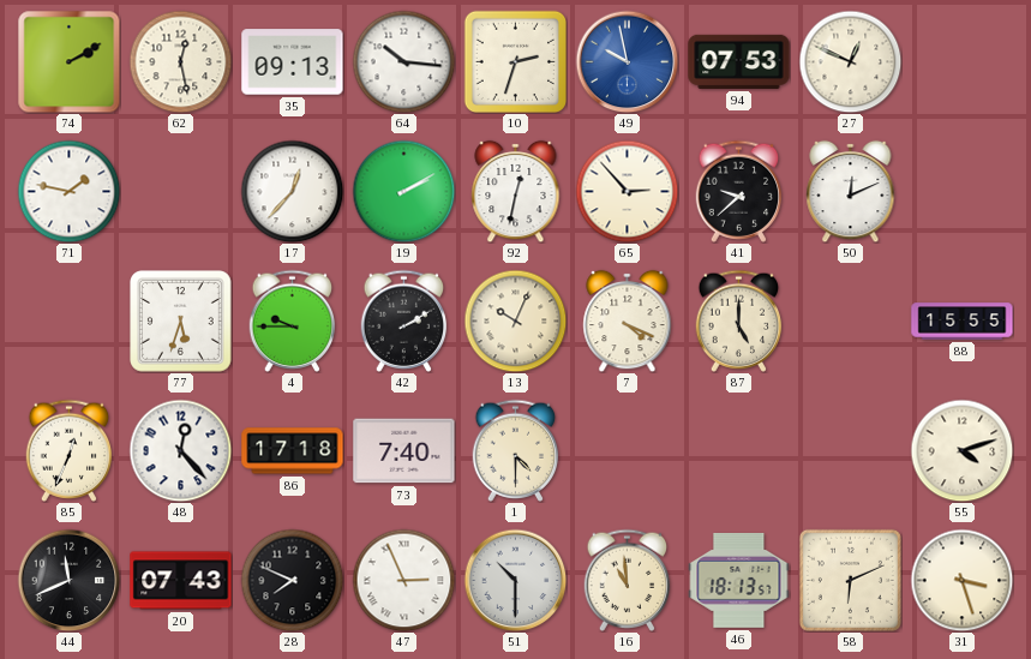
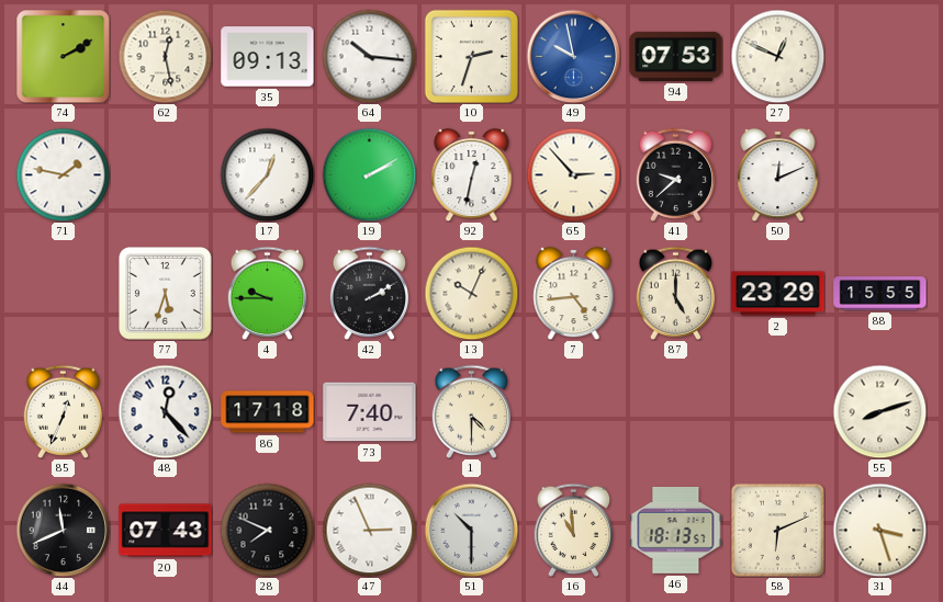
7: 4:19 -> 4:44 (574, 293)
2: none -> 23:29 (778, 294)
55: 4:12 -> 8:12 (879, 411)
